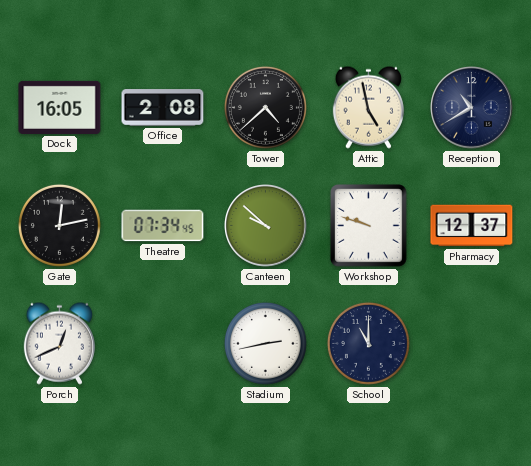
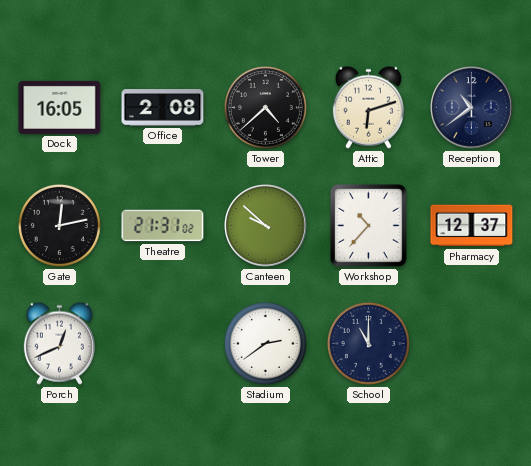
Attic: 4:58 -> 6:12 (368, 107)
Reception: 10:40 -> 10:39 (472, 108)
Theatre: 07:34 -> 21:31 (163, 226)
Workshop: 9:48 -> 10:37 (369, 226)
Stadium: 2:43 -> 2:39 (265, 343)
